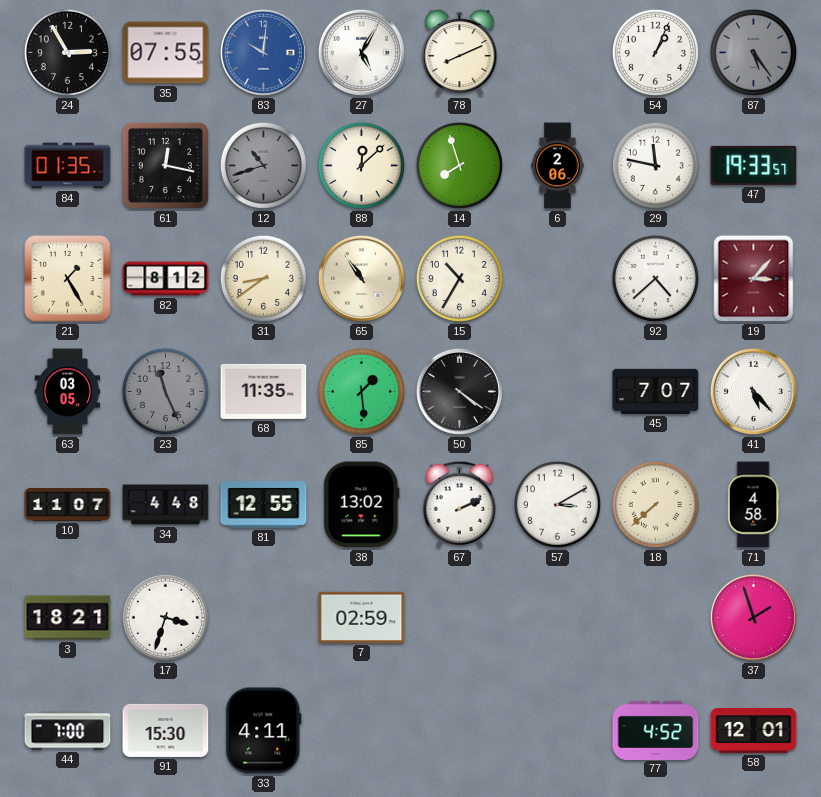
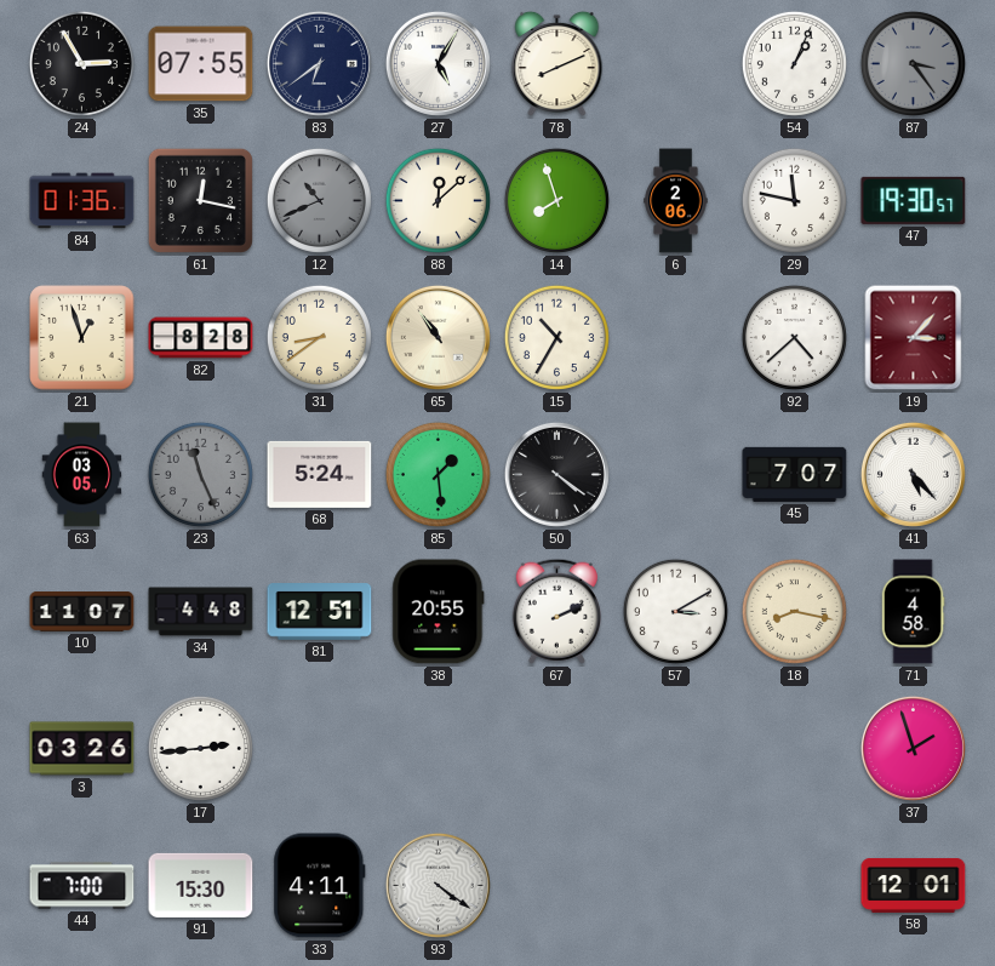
83: 10:01 -> 6:39 (319, 63)
83 dial: blue -> navy (319, 63)
87: 5:24 -> 3:24 (913, 63)
84: 01:35 -> 01:36 (82, 201)
12: 10:42 -> 10:41 (319, 200)
47: 19:33 -> 19:30 (914, 200)
21: 1:25 -> 12:57 (82, 338)
82: 8:12 -> 8:28 (201, 338)
68: 11:35 -> 5:24 (320, 474)
81: 12:55 -> 12:51 (320, 612)
38: 13:02 -> 20:55 (439, 612)
18: 7:38 -> 8:17 (794, 611)
3: 18:21 -> 03:26 (82, 749)
17: 3:33 -> 2:44 (200, 748)
7: 02:59 -> none (362, 617)
93: none -> 4:21 (438, 885)
77: 4:52 -> none (656, 730)
